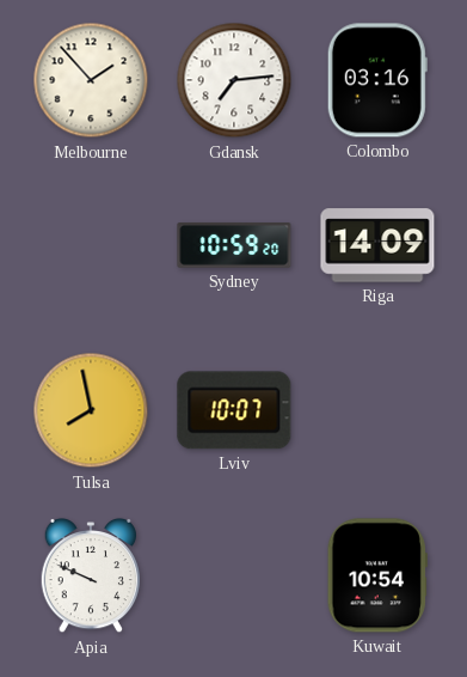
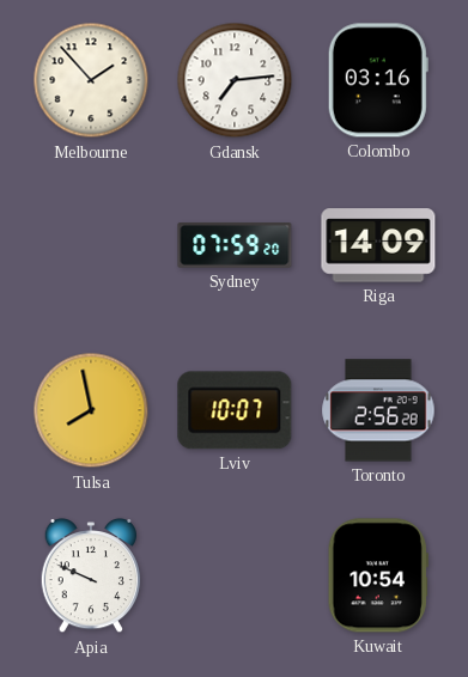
Sydney: 10:59 -> 07:59 (235, 245)
Toronto: none -> 2:56 (378, 410)
